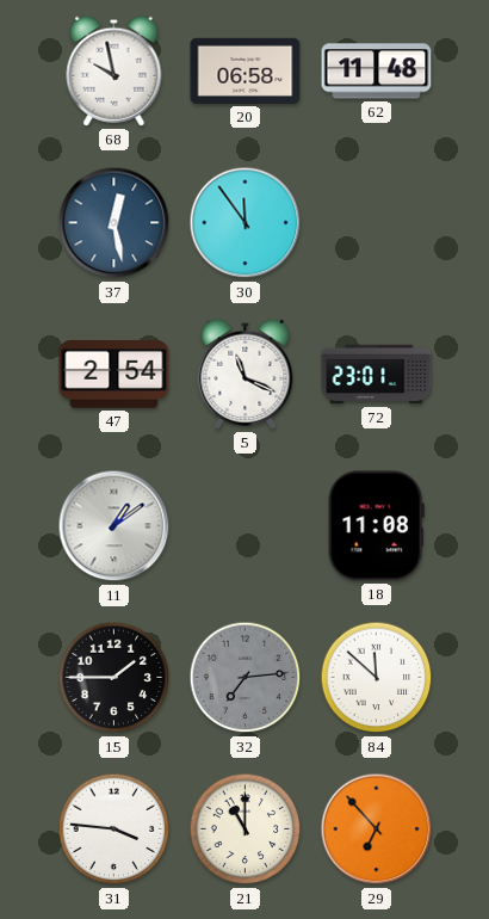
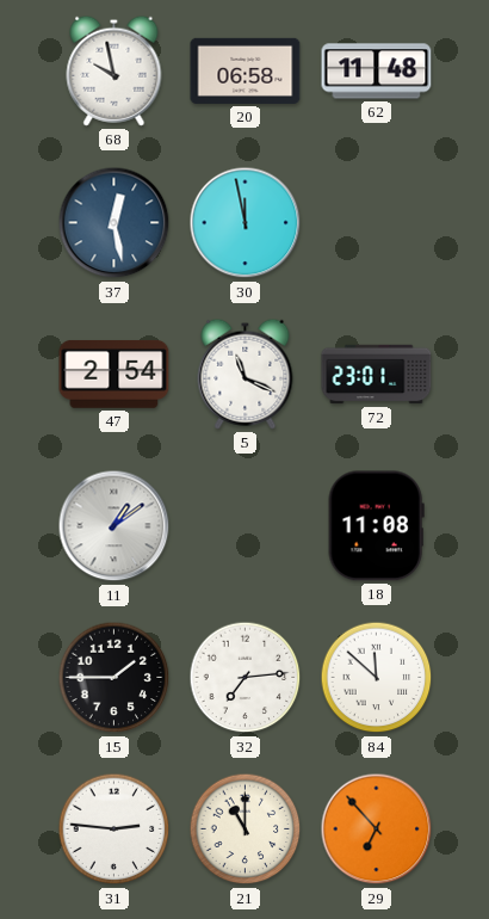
30: 11:54 -> 11:58 (246, 223)
32 dial: grey -> white (246, 678)
31: 3:46 -> 2:46 (114, 829)
